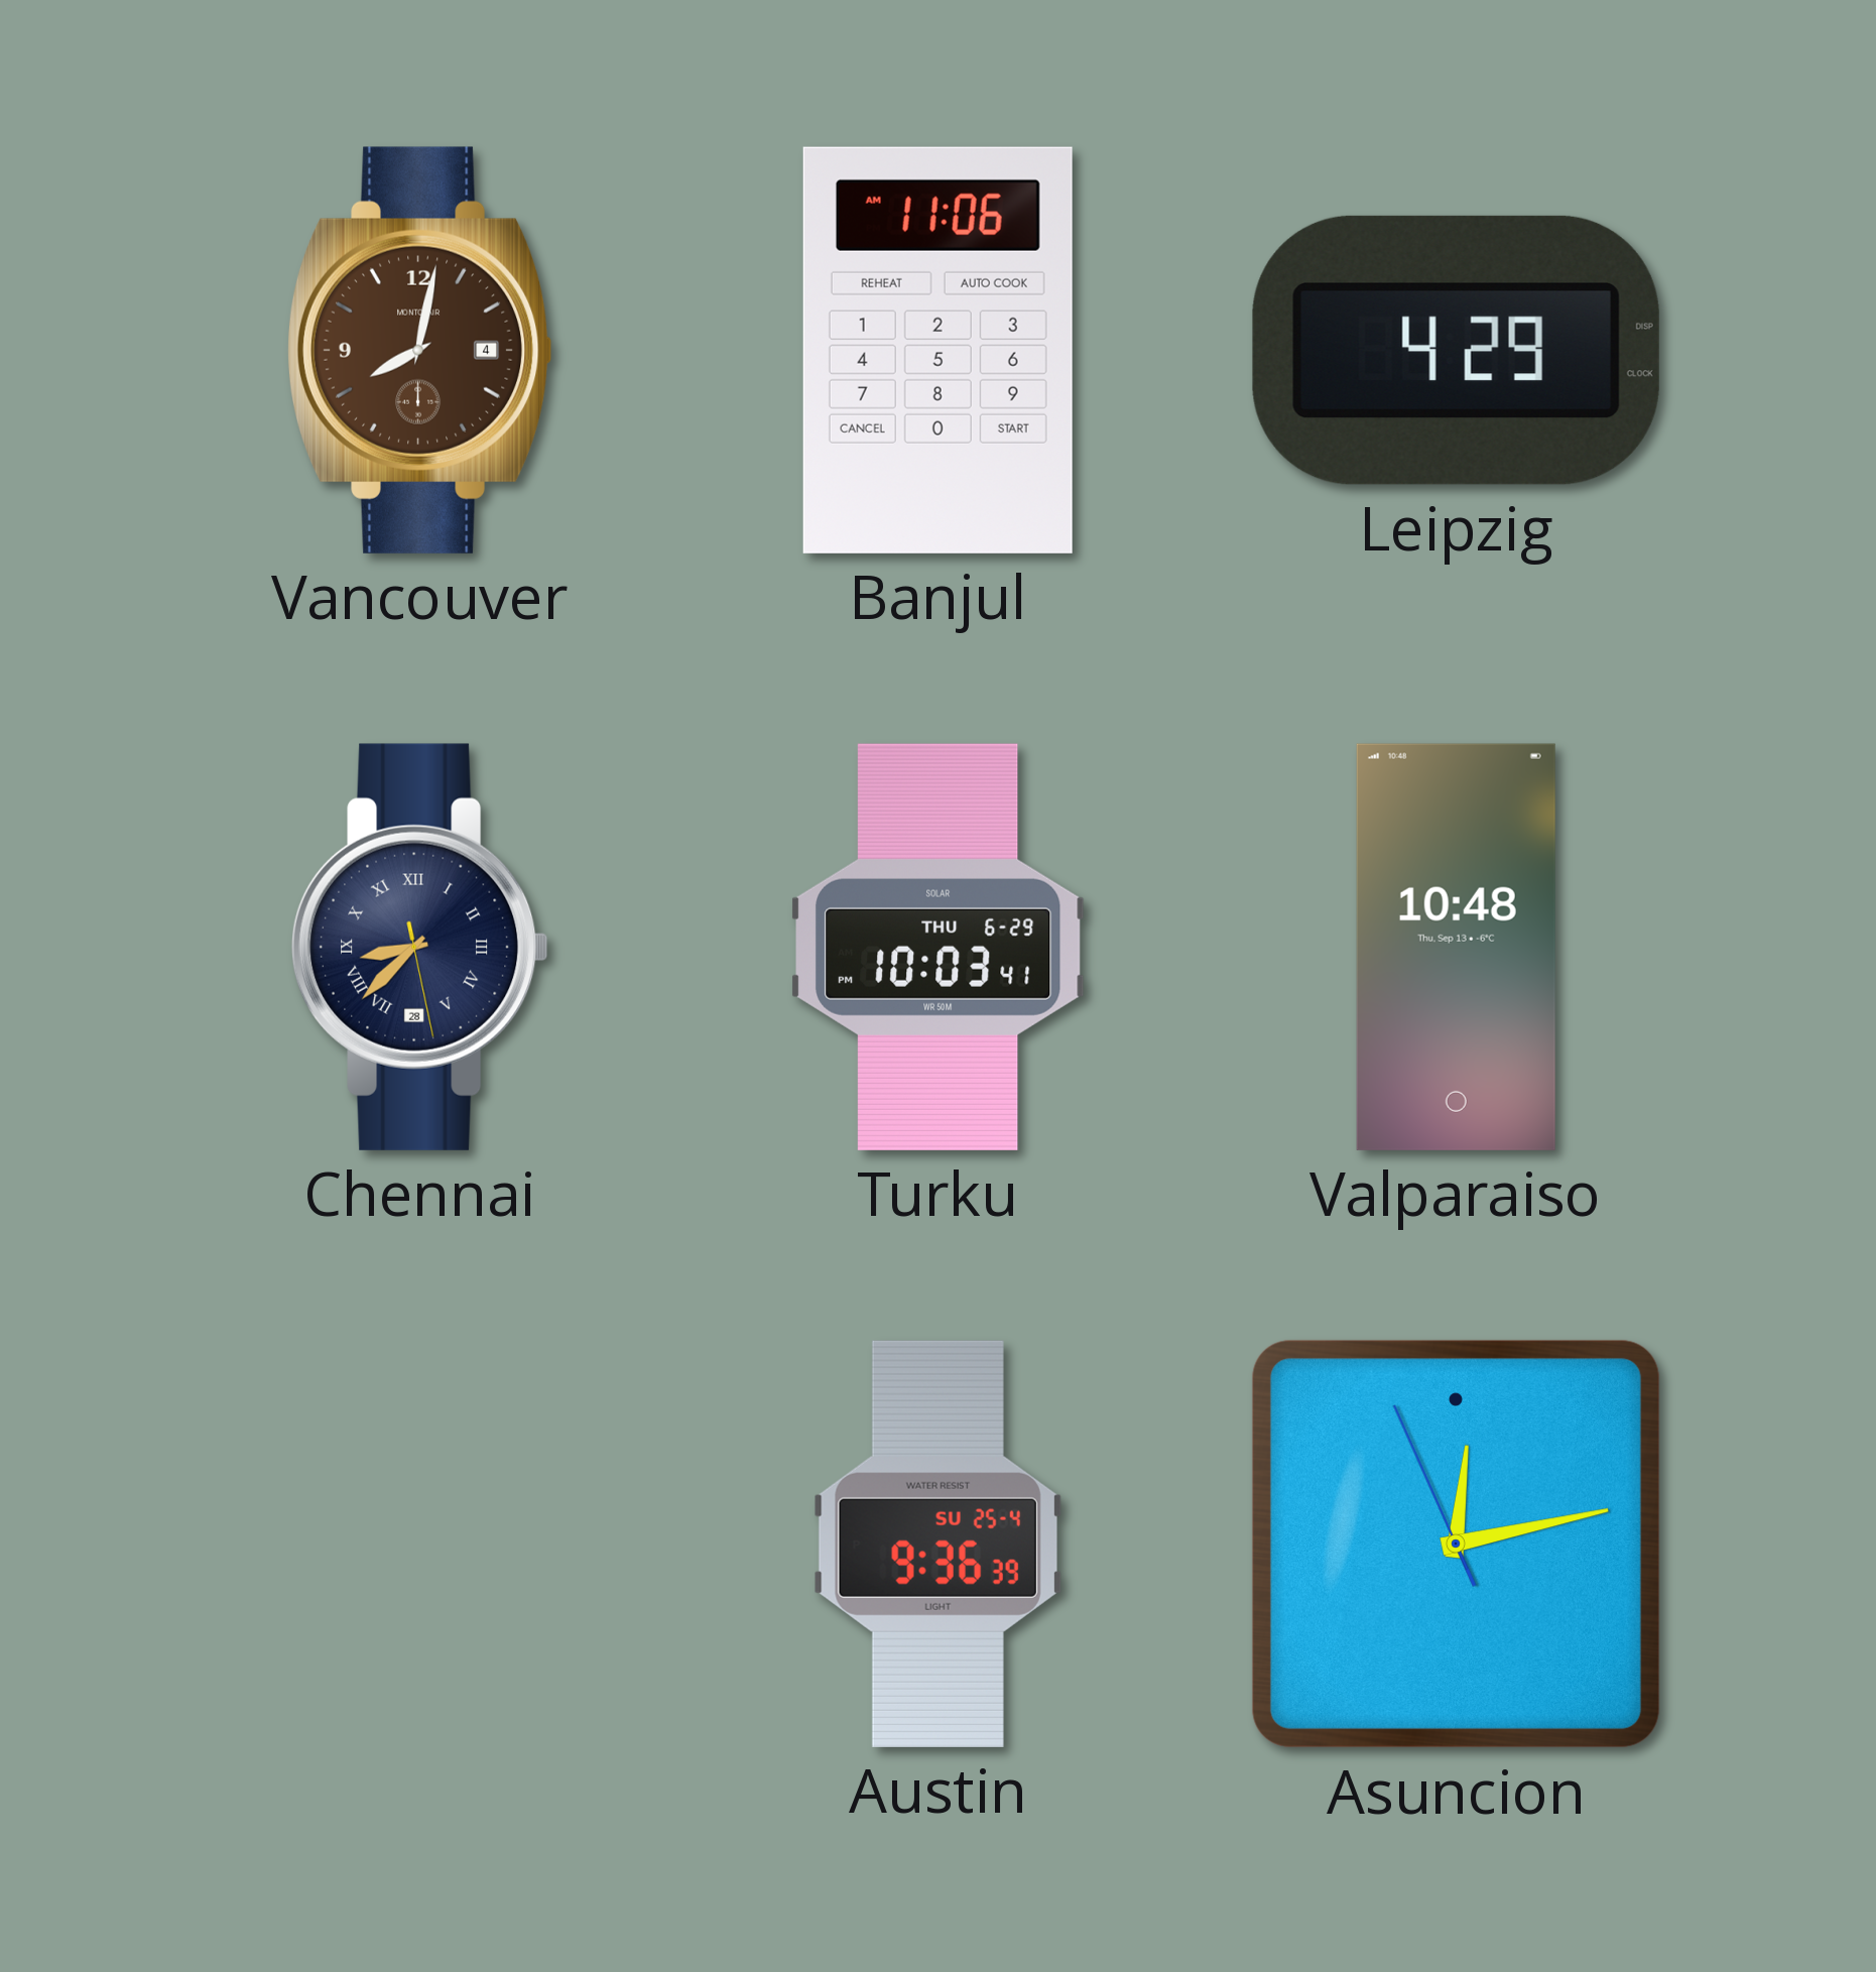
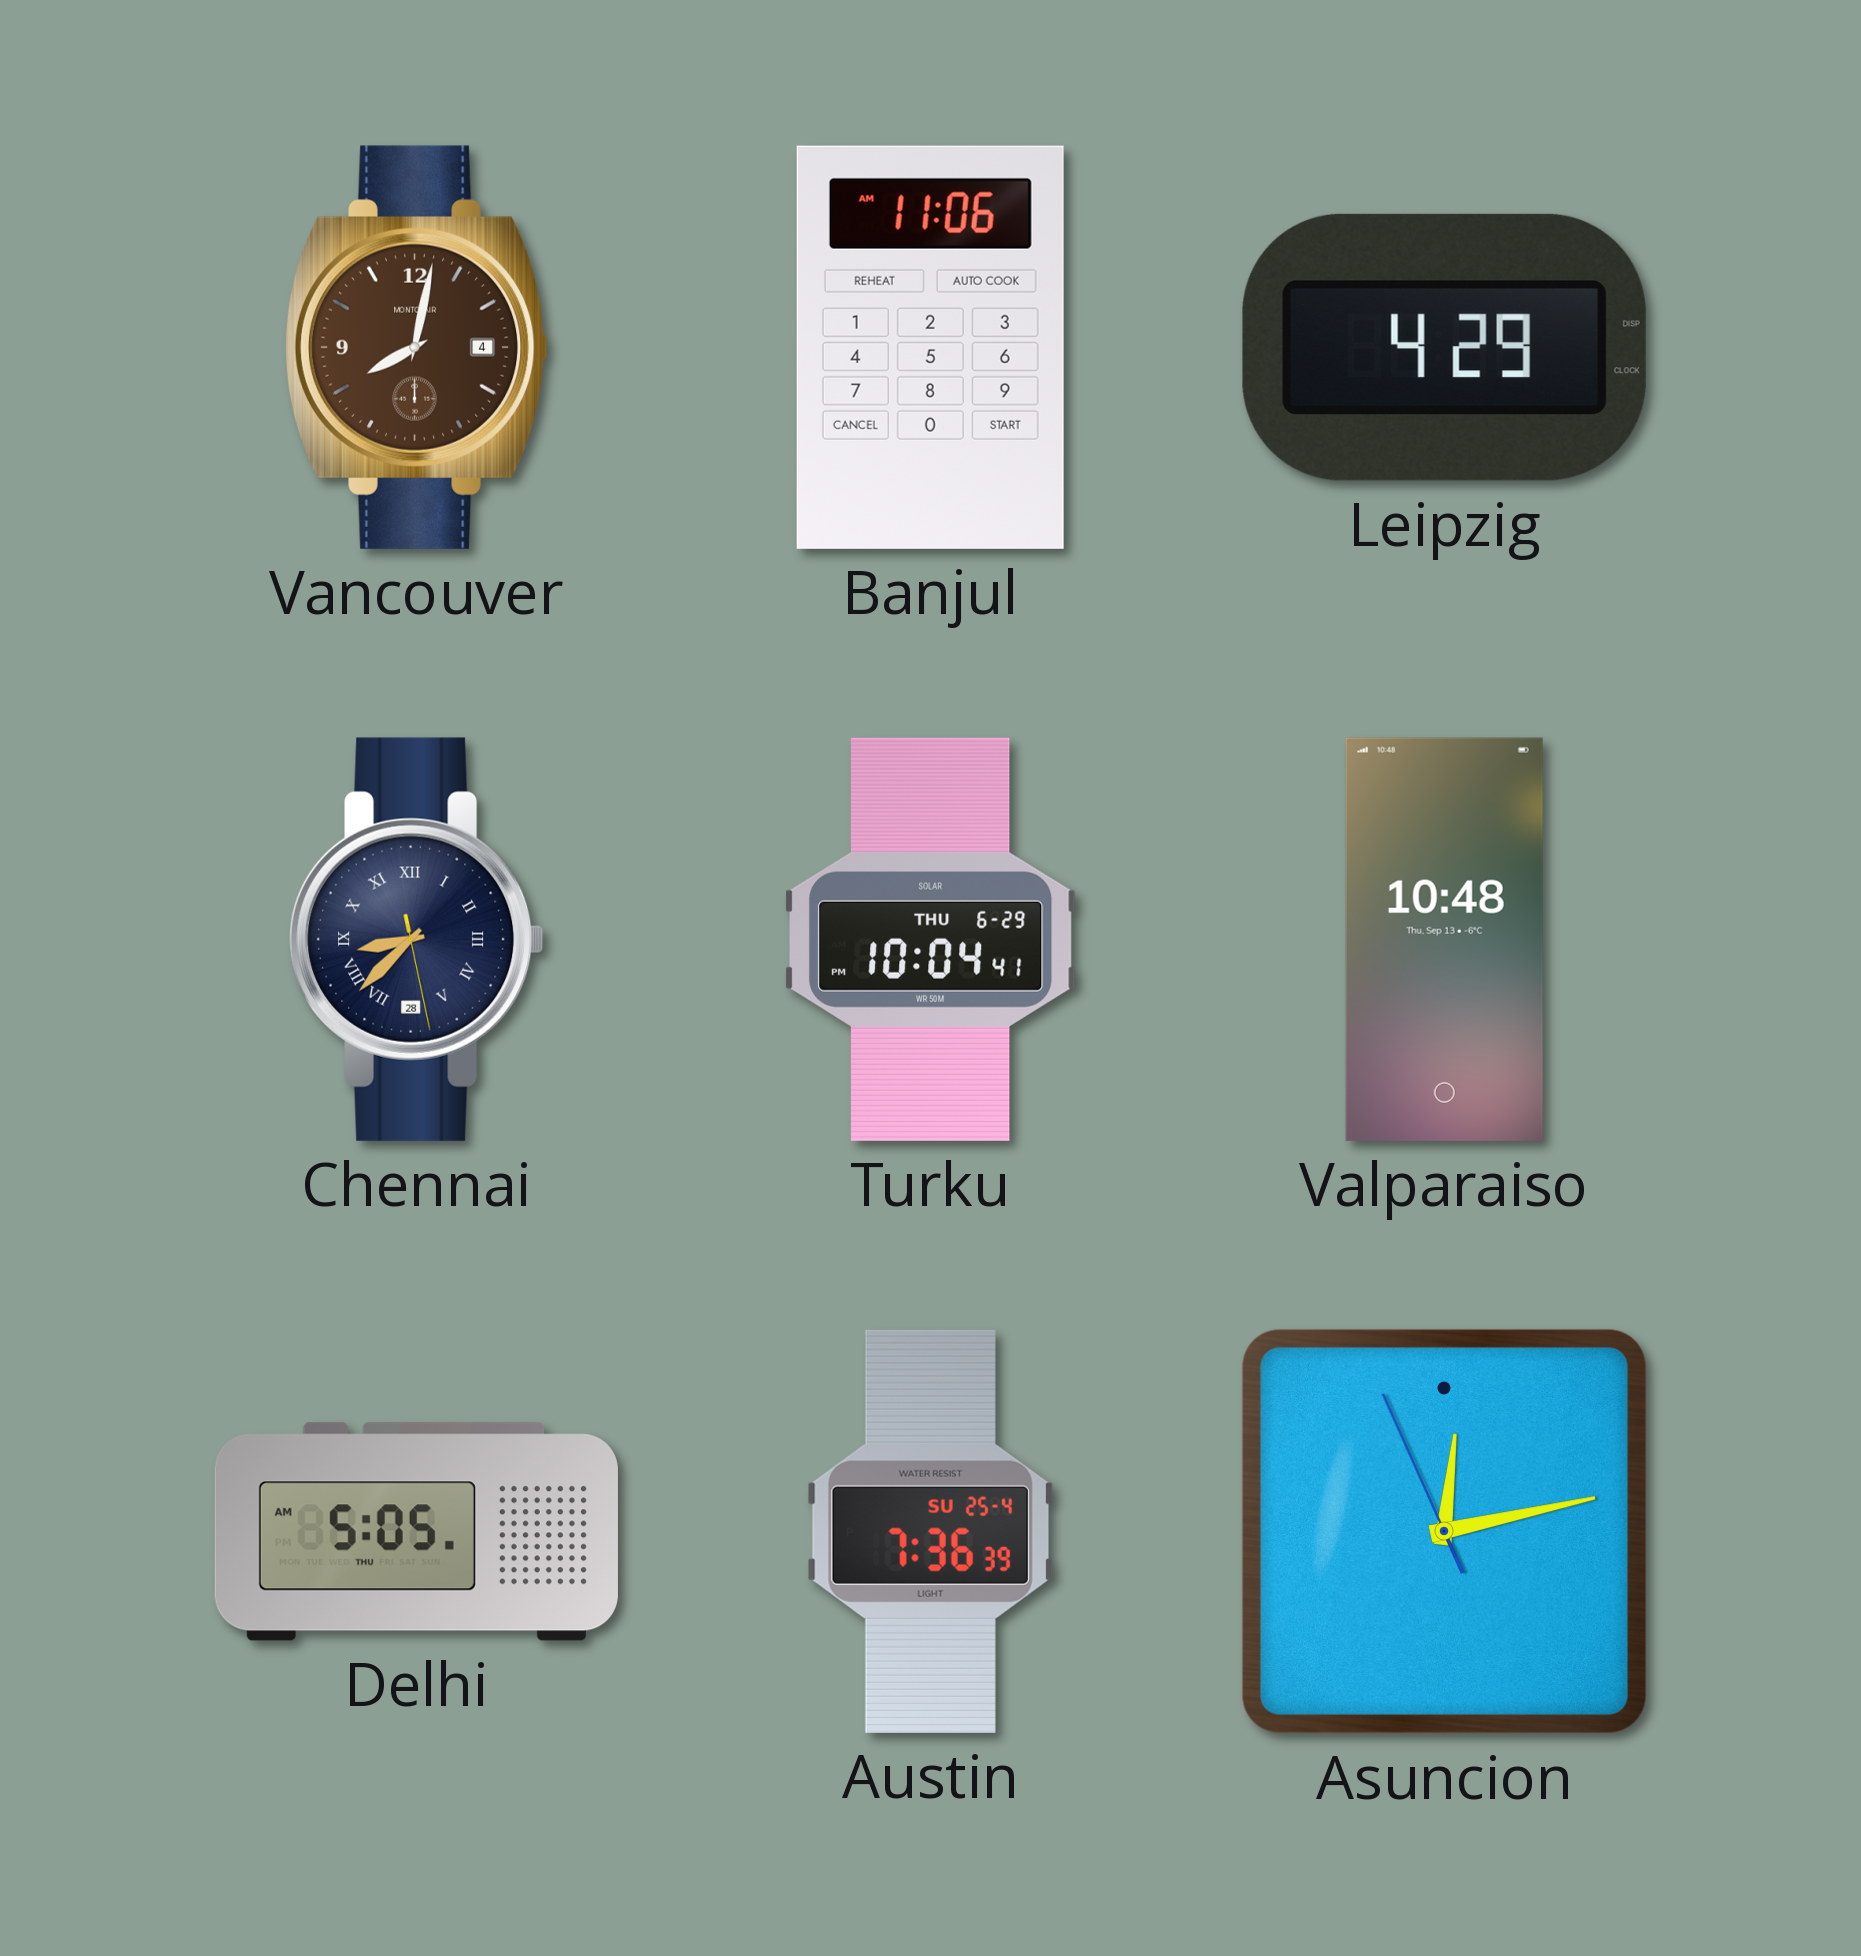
Turku: 10:03 -> 10:04 (931, 939)
Delhi: none -> 5:05 (416, 1532)
Austin: 9:36 -> 7:36 (930, 1531)
